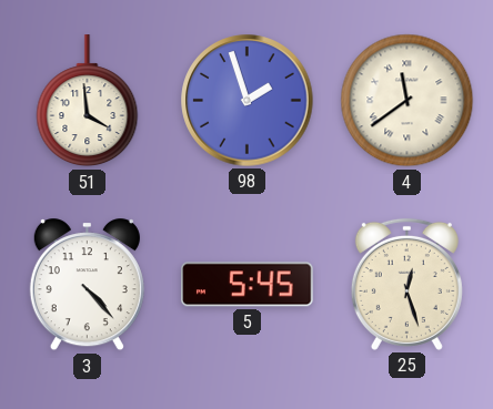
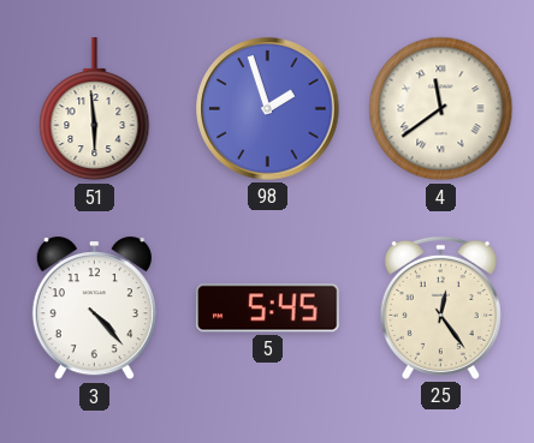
51: 3:59 -> 5:59 (95, 109)
25: 12:27 -> 12:24 (440, 307)
